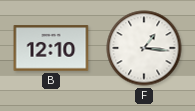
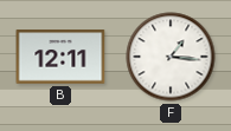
B: 12:10 -> 12:11 (60, 57)
